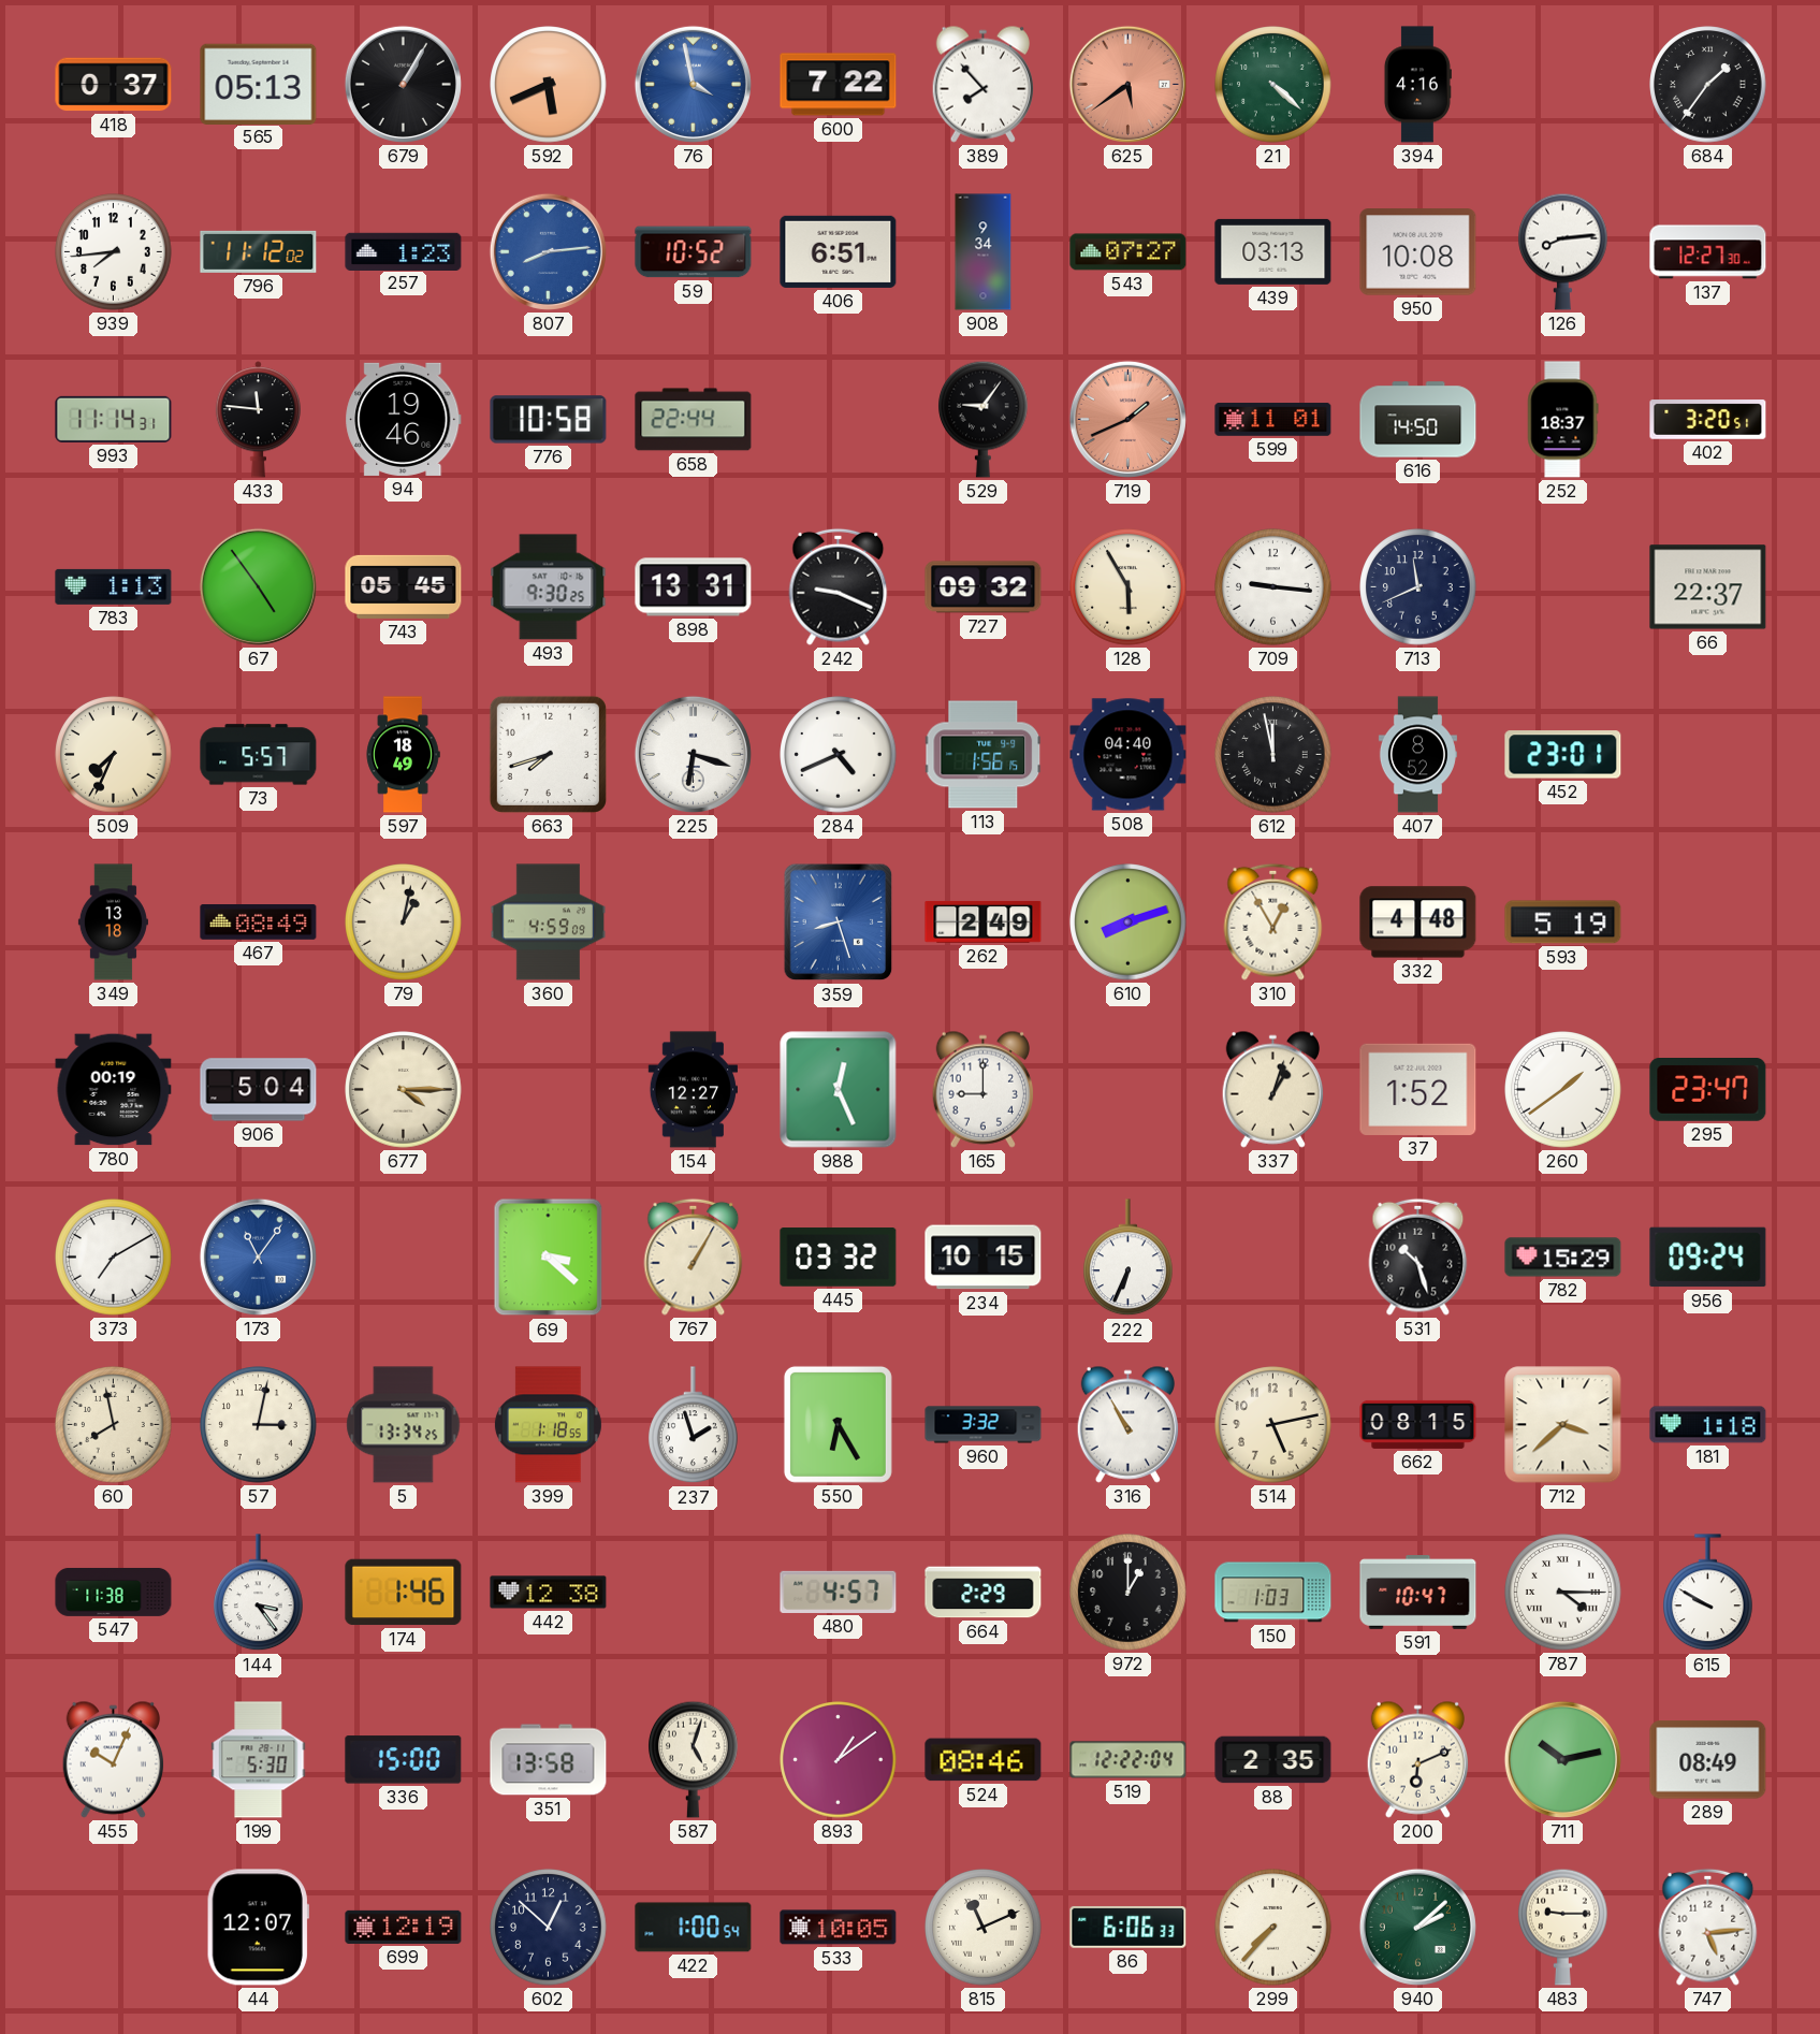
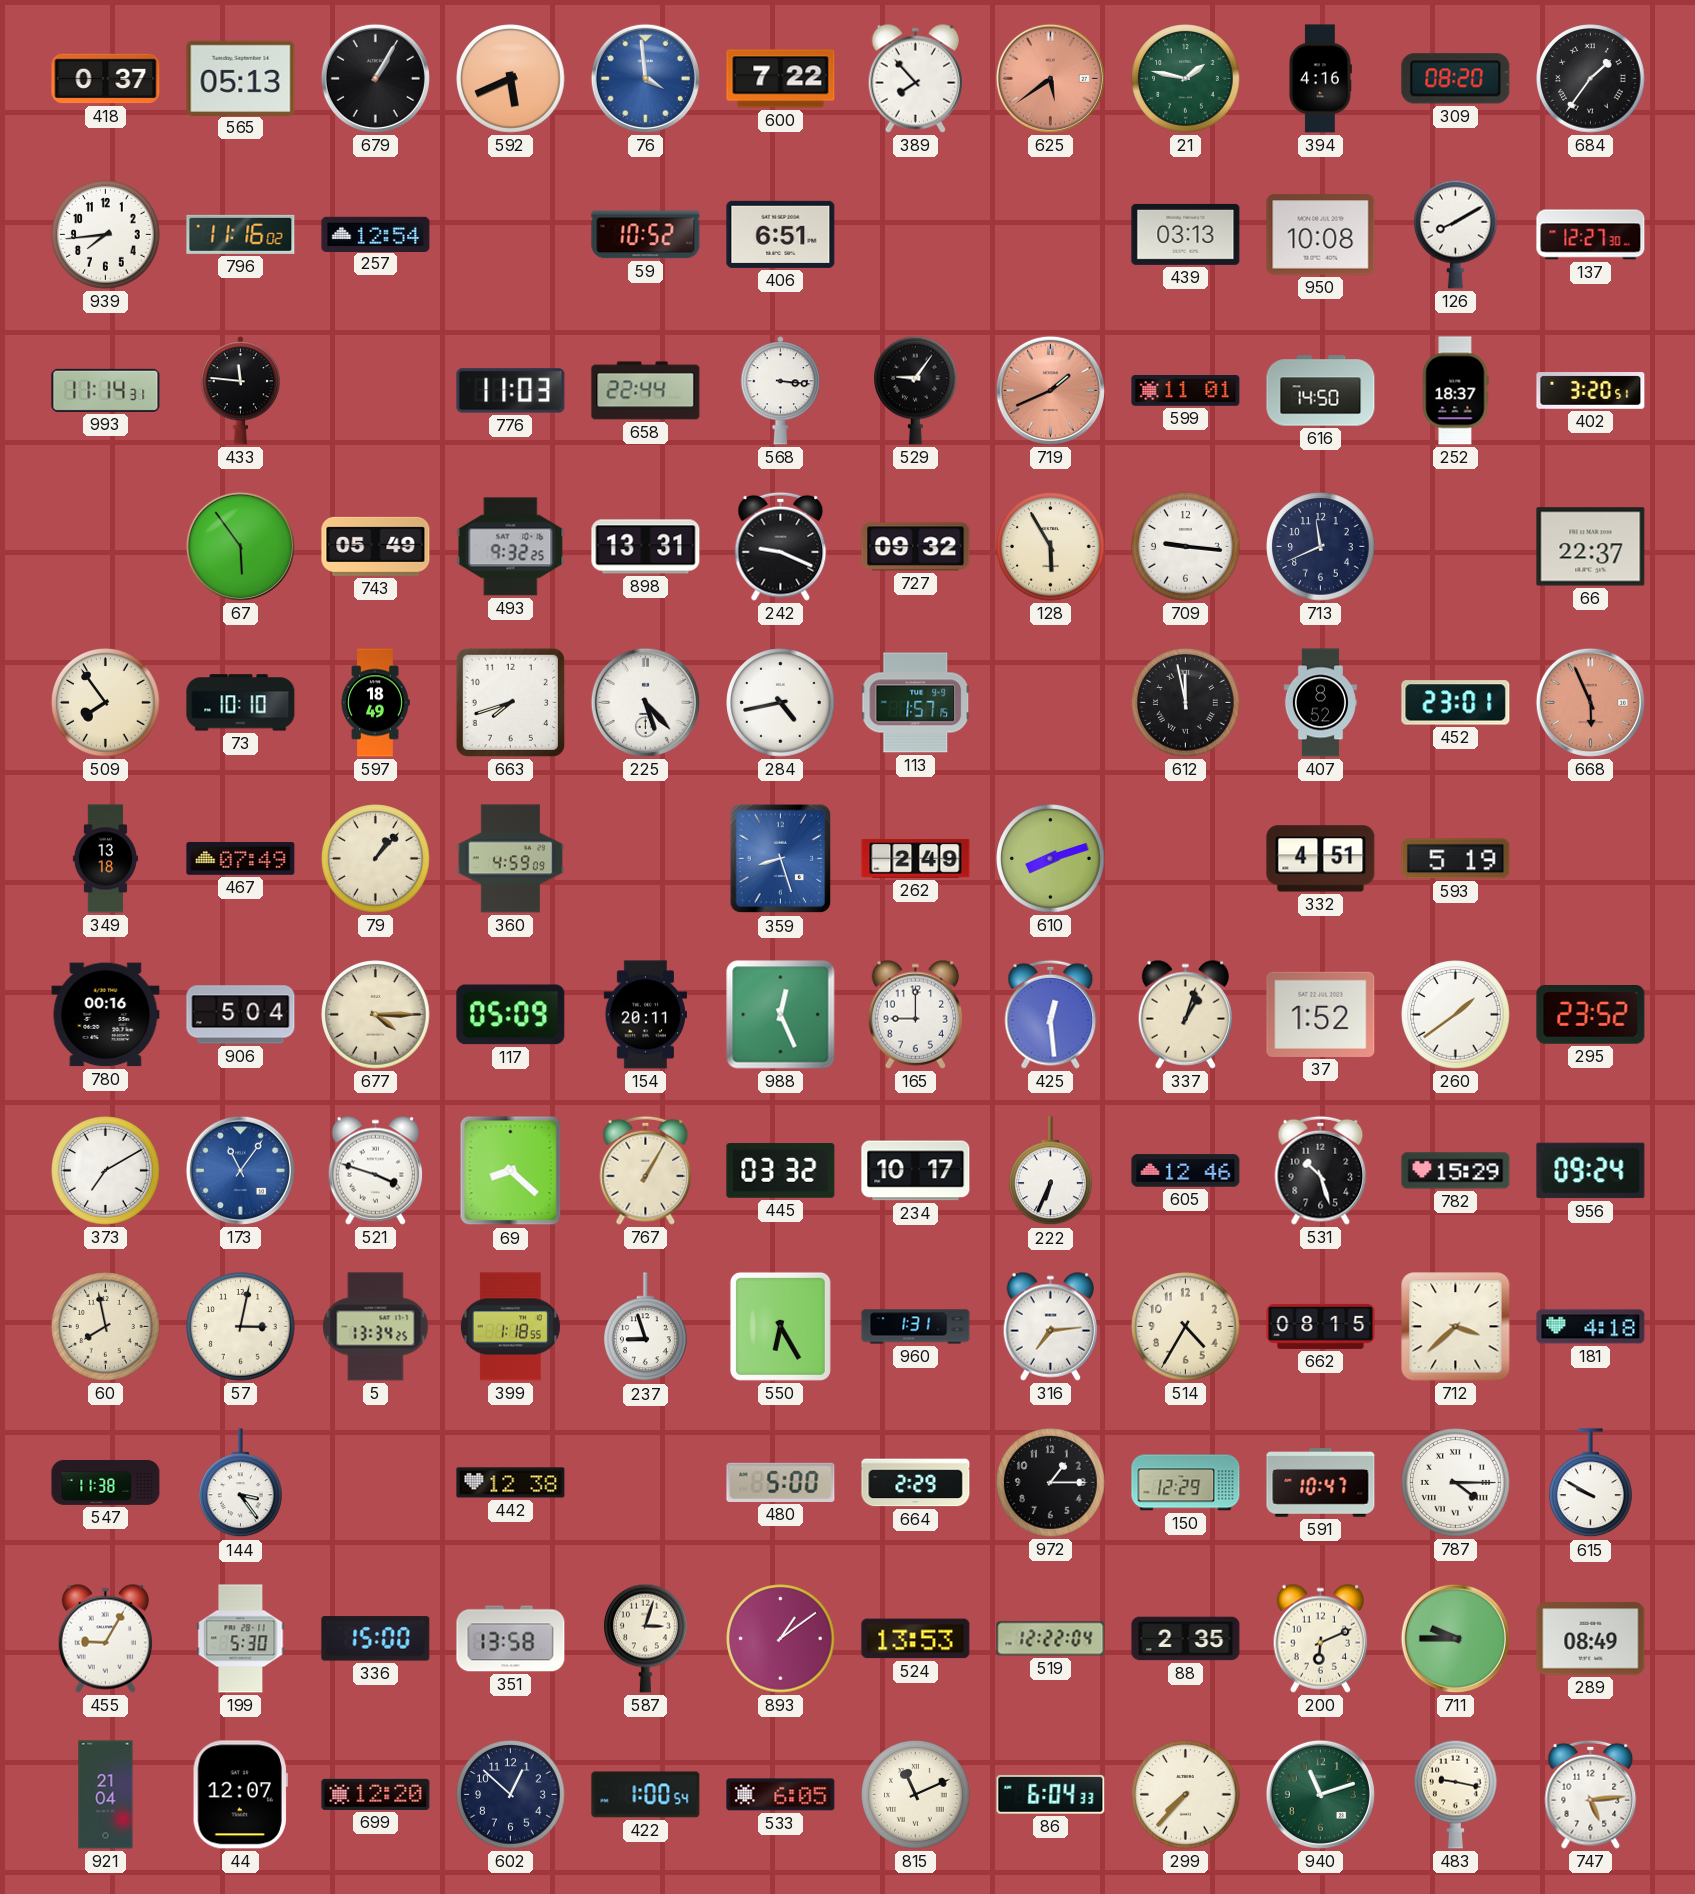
76: 3:58 -> 3:59 (645, 78)
21: 4:22 -> 1:47 (1186, 79)
309: none -> 08:20 (1456, 79)
796: 11:12 -> 11:16 (241, 234)
257: 1:23 -> 12:54 (376, 234)
807: 8:14 -> none (548, 251)
908: 9:34 -> none (984, 252)
543: 07:27 -> none (1129, 252)
126: 8:14 -> 8:10 (1456, 234)
94: 19:46 -> none (404, 419)
776: 10:58 -> 11:03 (511, 391)
568: none -> 3:16 (780, 391)
783: 1:13 -> none (114, 586)
67: 4:54 -> 5:54 (240, 546)
743: 05:45 -> 05:49 (376, 546)
493: 9:30 -> 9:32 (511, 547)
509: 7:34 -> 7:54 (106, 703)
73: 5:57 -> 10:10 (241, 703)
225: 6:18 -> 5:23 (645, 702)
284: 4:41 -> 4:43 (781, 703)
113: 1:56 -> 1:57 (916, 703)
508: 04:40 -> none (1129, 755)
668: none -> 5:56 (1590, 702)
467: 08:49 -> 07:49 (241, 859)
79: 1:02 -> 1:07 (376, 859)
310: 12:55 -> none (1273, 921)
332: 4:48 -> 4:51 (1321, 859)
780: 00:19 -> 00:16 (106, 1015)
117: none -> 05:09 (511, 1015)
154: 12:27 -> 20:11 (645, 1015)
425: none -> 12:29 (1051, 1014)
295: 23:47 -> 23:52 (1591, 1015)
521: none -> 3:48 (375, 1170)
69: 3:22 -> 8:22 (511, 1171)
234: 10:15 -> 10:17 (916, 1171)
605: none -> 12:46 (1186, 1171)
237: 1:57 -> 8:57 (646, 1327)
960: 3:32 -> 1:31 (916, 1327)
316: 10:55 -> 7:14 (1050, 1326)
514: 5:13 -> 4:35 (1186, 1327)
181: 1:18 -> 4:18 (1591, 1327)
174: 1:46 -> none (404, 1593)
480: 4:57 -> 5:00 (781, 1482)
972: 1:00 -> 1:15 (1051, 1483)
150: 1:03 -> 12:29 (1186, 1483)
455: 10:04 -> 9:05 (105, 1638)
587: 5:03 -> 3:03 (646, 1638)
524: 08:46 -> 13:53 (916, 1639)
711: 10:13 -> 9:45 (1455, 1638)
921: none -> 21:04 (106, 1795)
699: 12:19 -> 12:20 (376, 1794)
533: 10:05 -> 6:05 (781, 1795)
86: 6:06 -> 6:04 (1051, 1794)
940: 2:08 -> 11:12 (1320, 1794)
483: 9:15 -> 9:17 (1456, 1794)
